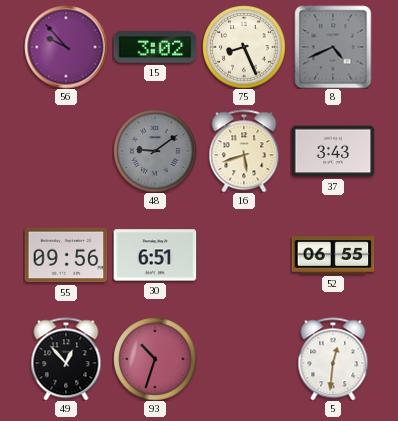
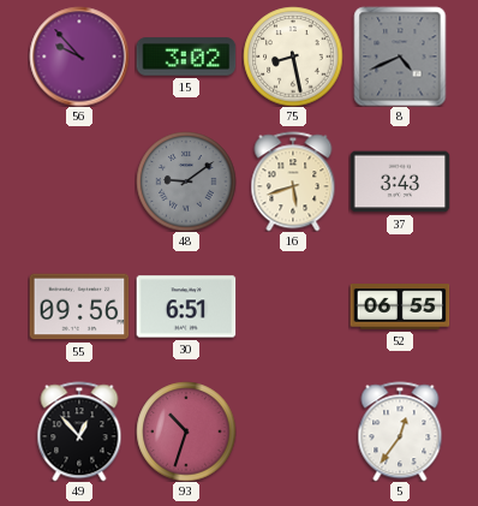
75: 8:26 -> 8:28 (293, 56)
5: 12:31 -> 12:36 (400, 431)
